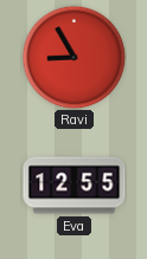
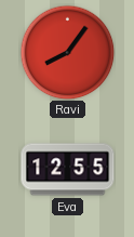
Ravi: 8:55 -> 8:06 (67, 52)
